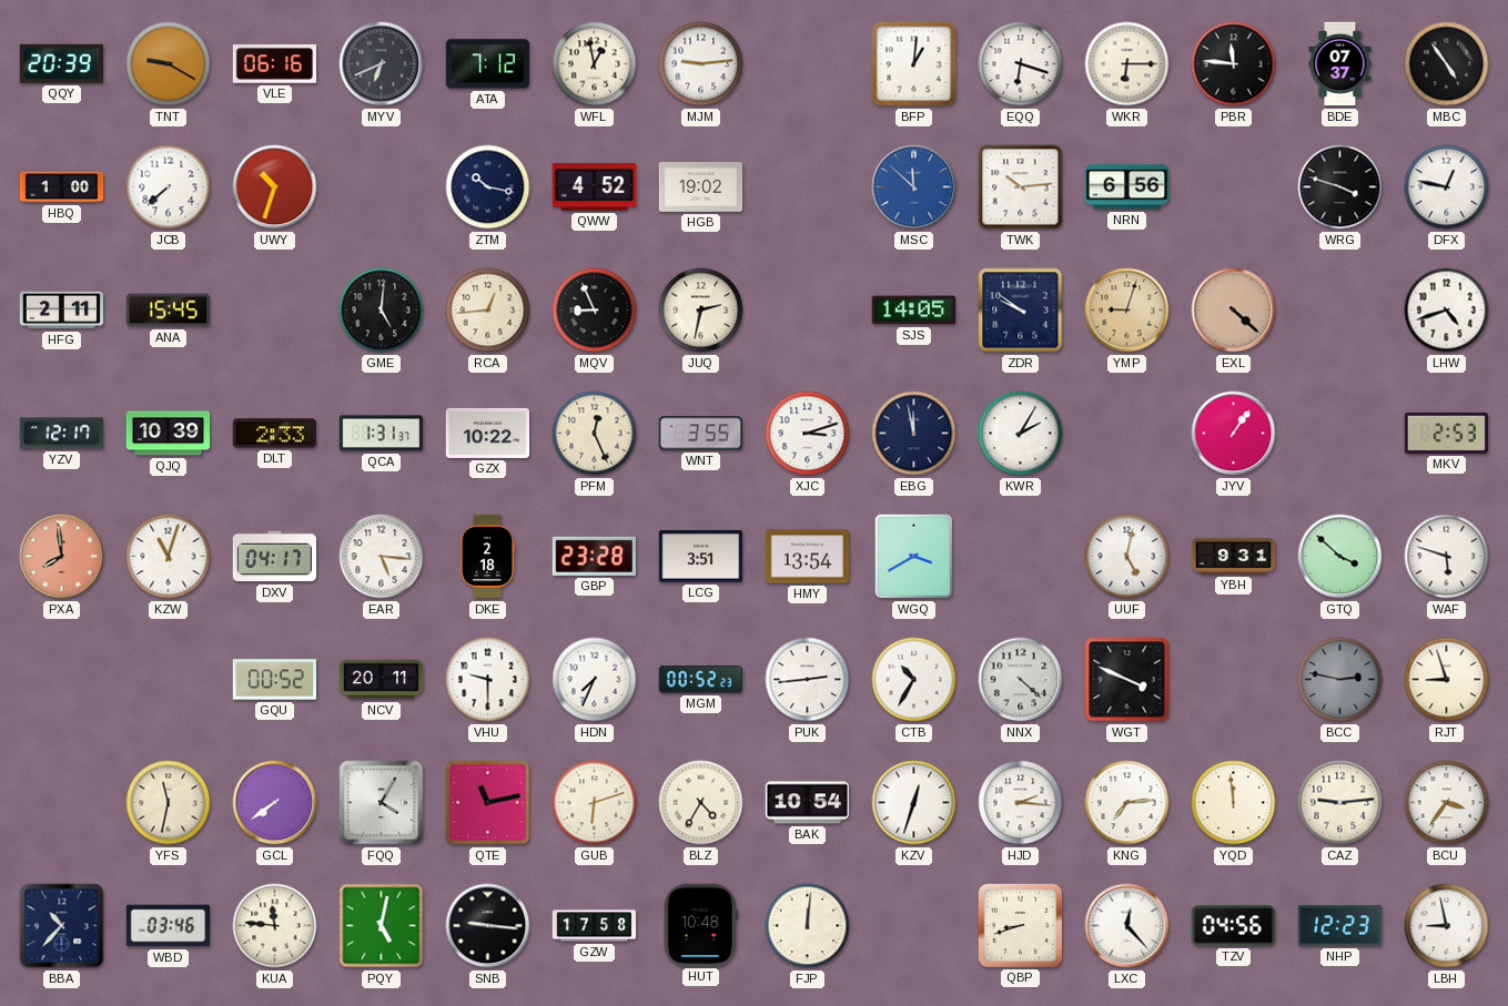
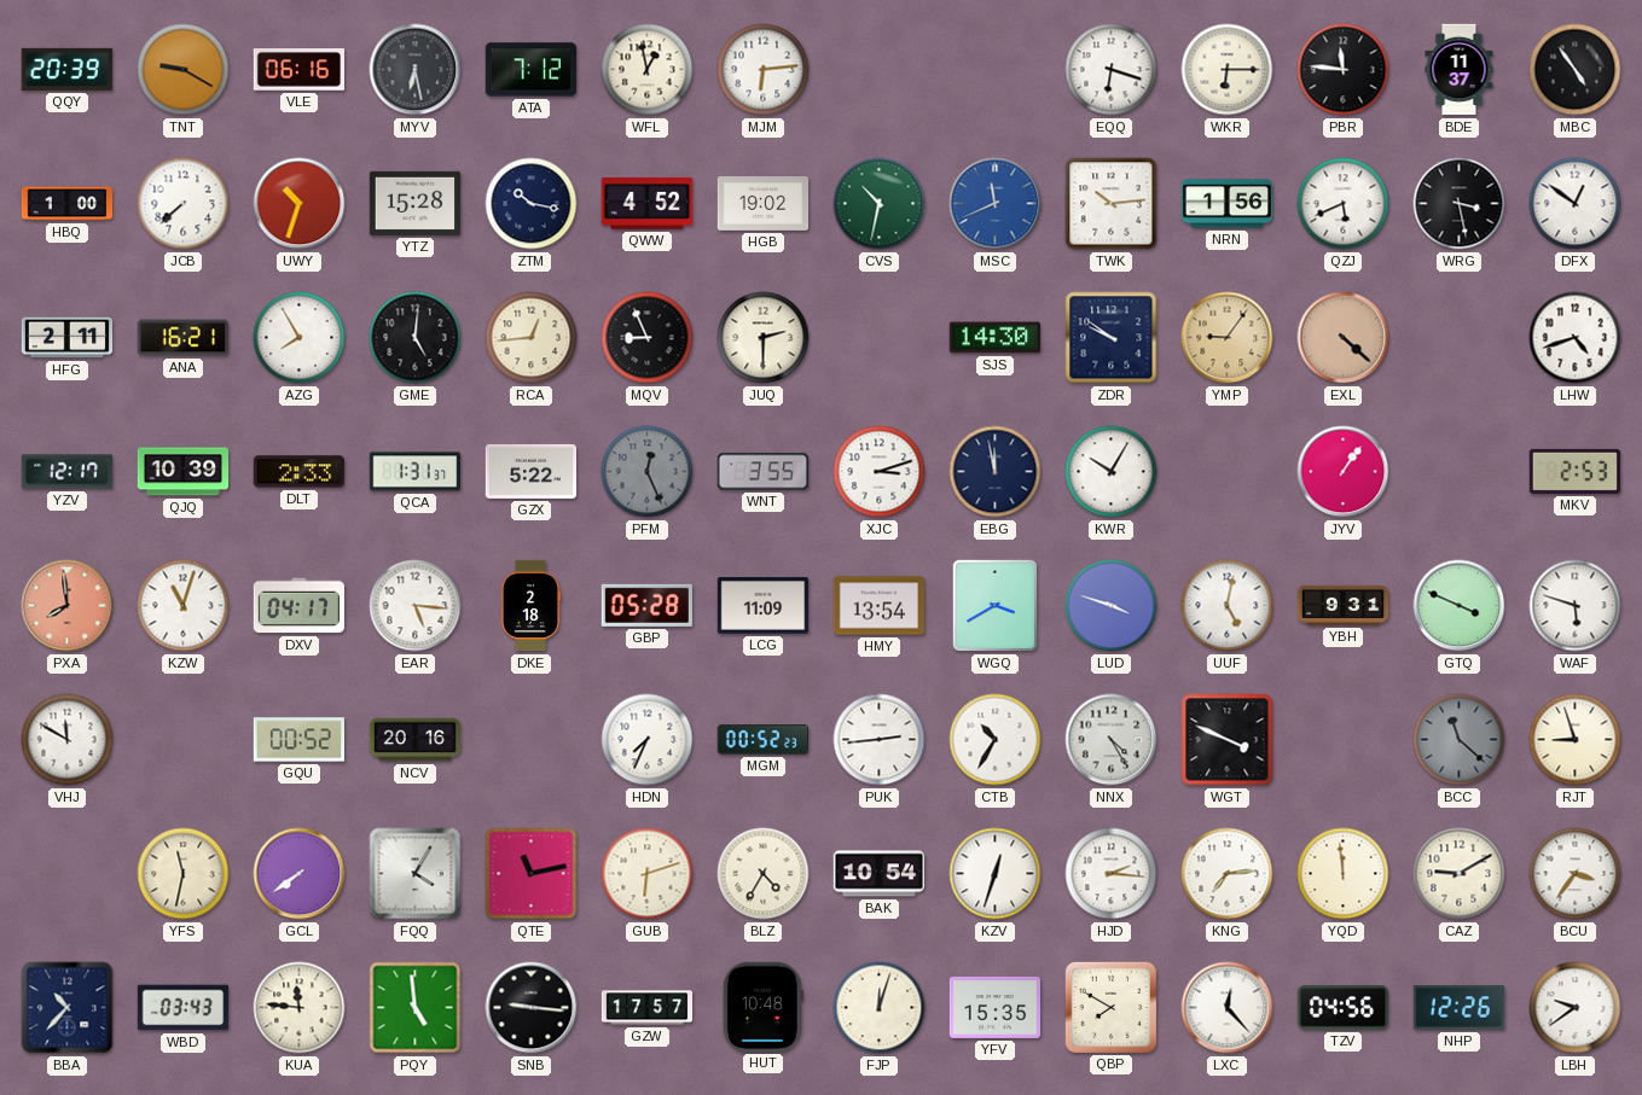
MYV: 6:41 -> 6:28 (416, 70)
MJM: 9:14 -> 6:14 (764, 70)
BFP: 1:01 -> none (914, 64)
BDE: 07:37 -> 11:37 (1460, 70)
YTZ: none -> 15:28 (416, 203)
CVS: none -> 10:32 (880, 204)
MSC: 11:52 -> 11:41 (996, 204)
NRN: 6:56 -> 1:56 (1228, 204)
QZJ: none -> 5:41 (1344, 204)
WRG: 3:48 -> 3:28 (1460, 204)
DFX: 12:47 -> 12:51 (1576, 204)
ANA: 15:45 -> 16:21 (182, 338)
AZG: none -> 7:55 (300, 338)
JUQ: 2:32 -> 2:30 (764, 338)
SJS: 14:05 -> 14:30 (994, 338)
YMP: 9:03 -> 9:06 (1228, 338)
GZX: 10:22 -> 5:22 (532, 471)
PFM dial: cream -> grey (648, 472)
KWR: 2:05 -> 10:05 (1112, 472)
GBP: 23:28 -> 05:28 (646, 605)
LCG: 3:51 -> 11:09 (764, 606)
LUD: none -> 3:48 (1112, 606)
GTQ: 3:52 -> 3:49 (1460, 606)
VHJ: none -> 11:50 (68, 740)
NCV: 20:11 -> 20:16 (416, 740)
VHU: 9:30 -> none (488, 680)
NNX: 4:22 -> 4:25 (1112, 740)
BCC: 2:47 -> 11:22 (1460, 740)
CAZ: 9:14 -> 9:10 (1460, 874)
WBD: 03:46 -> 03:43 (184, 1008)
PQY: 5:02 -> 4:59 (416, 1008)
GZW: 17:58 -> 17:57 (648, 1008)
FJP: 12:01 -> 12:03 (880, 1008)
YFV: none -> 15:35 (996, 1007)
QBP: 8:42 -> 7:50 (1110, 1007)
NHP: 12:23 -> 12:26 (1458, 1008)
LBH: 8:58 -> 9:39 (1576, 1008)
